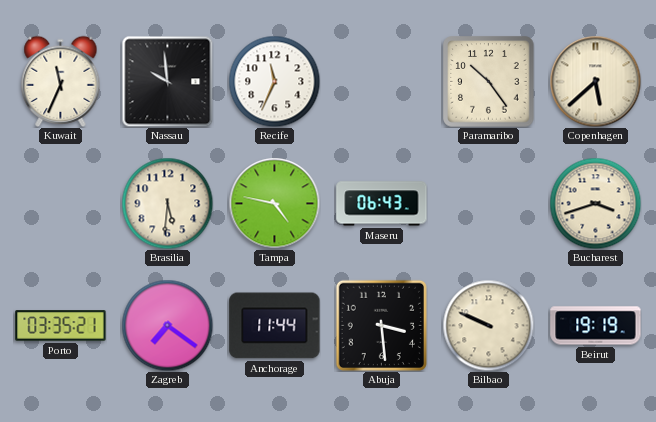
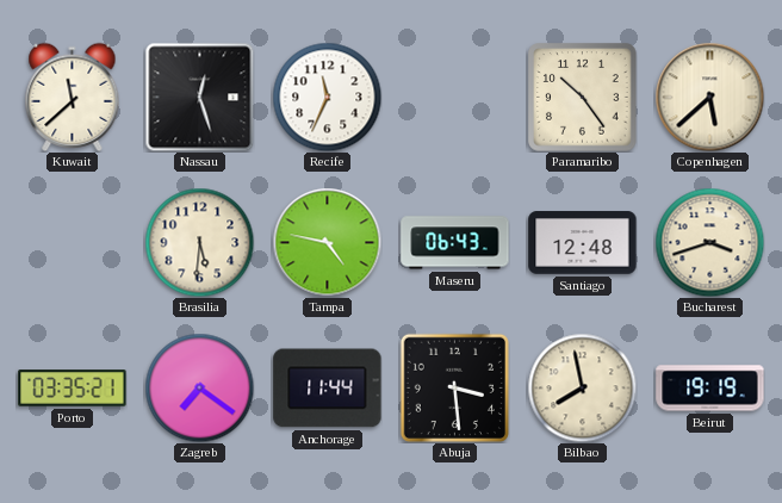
Kuwait: 11:34 -> 11:38 (73, 97)
Nassau: 9:59 -> 12:27 (199, 97)
Santiago: none -> 12:48 (583, 243)
Bilbao: 9:49 -> 7:58 (582, 387)
